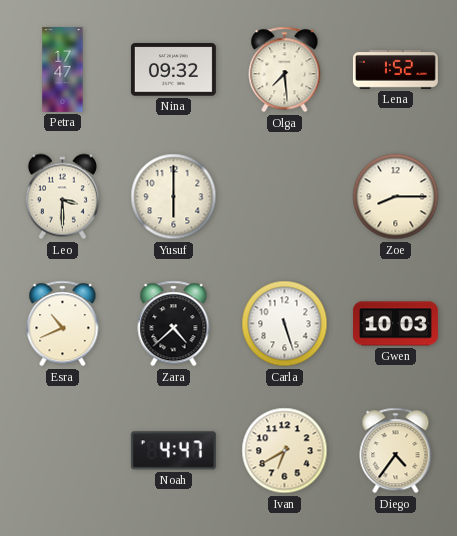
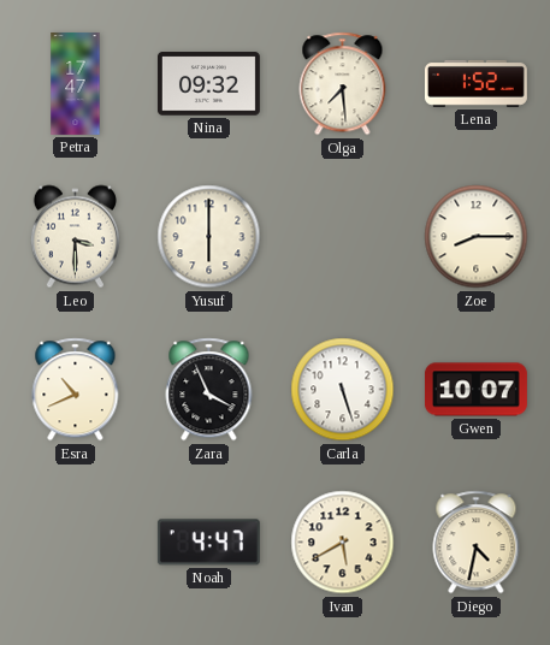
Zara: 4:38 -> 3:56 (209, 390)
Gwen: 10:03 -> 10:07 (475, 390)
Ivan: 6:40 -> 5:40 (343, 543)
Diego: 4:36 -> 4:32 (477, 543)
